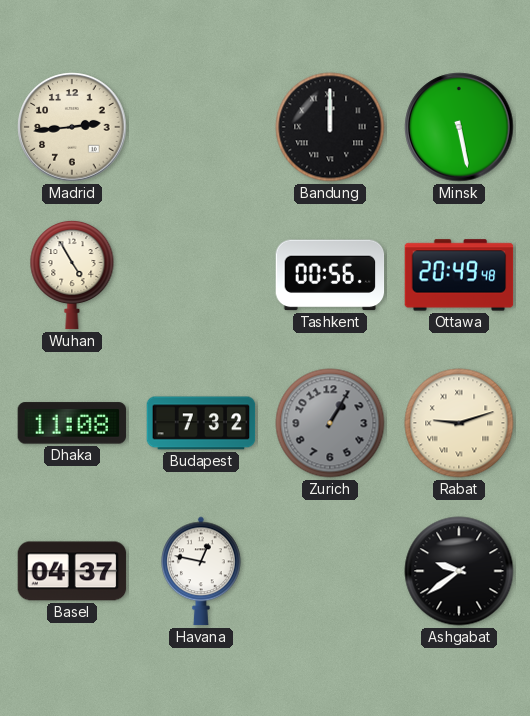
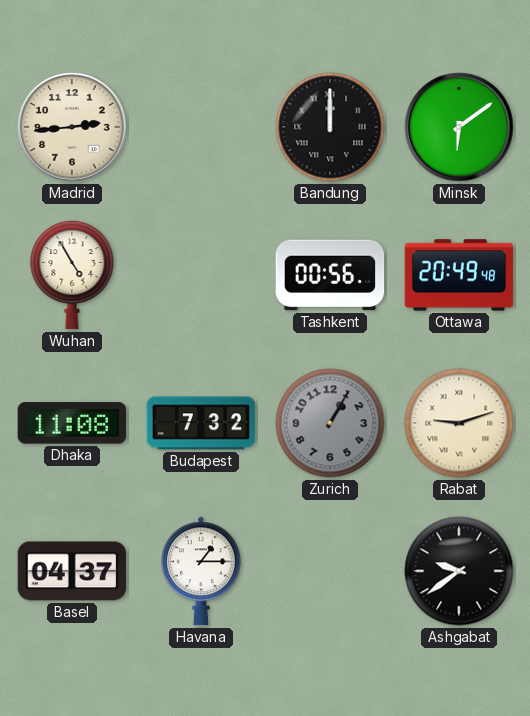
Minsk: 5:28 -> 6:09 (459, 127)
Havana: 12:47 -> 1:15 (201, 571)
